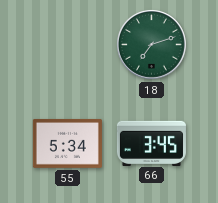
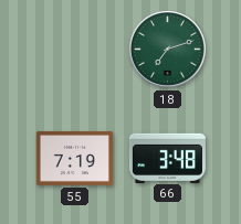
55: 5:34 -> 7:19 (74, 158)
66: 3:45 -> 3:48 (167, 158)
